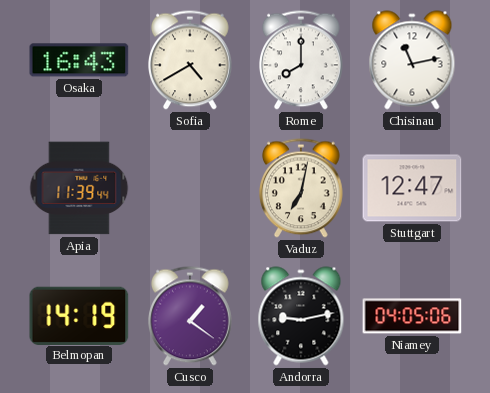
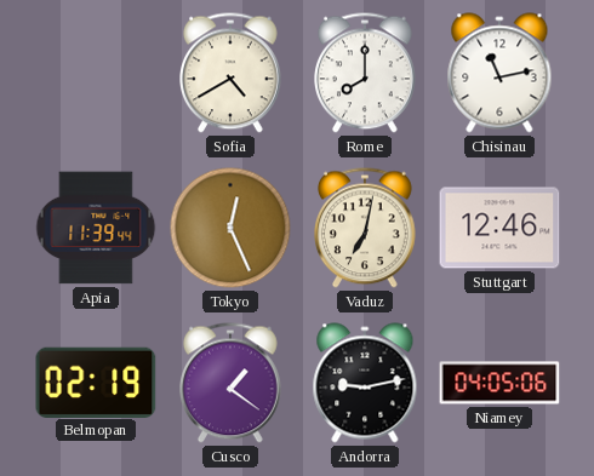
Osaka: 16:43 -> none (79, 60)
Tokyo: none -> 12:26 (230, 228)
Stuttgart: 12:47 -> 12:46 (499, 228)
Belmopan: 14:19 -> 02:19 (96, 382)
